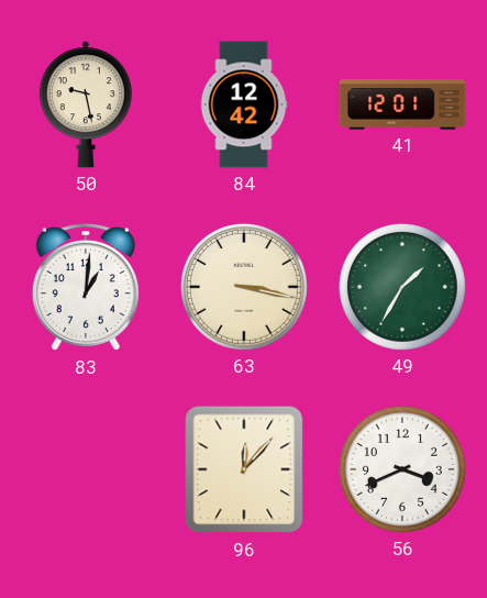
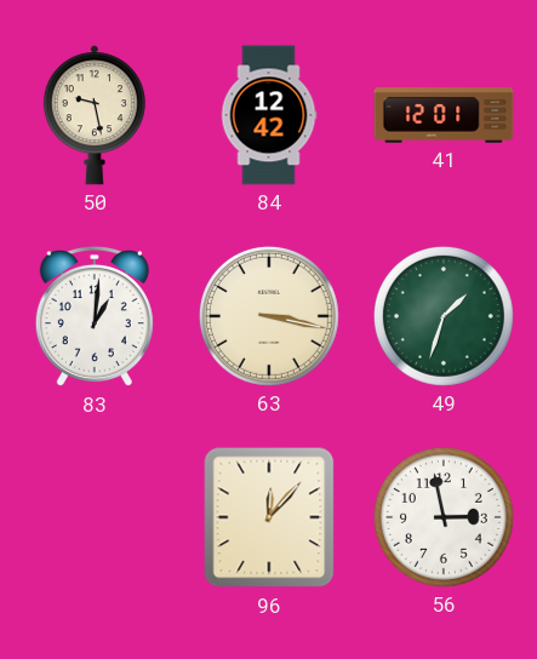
49: 1:35 -> 1:33 (444, 316)
56: 3:41 -> 2:58 (444, 517)
